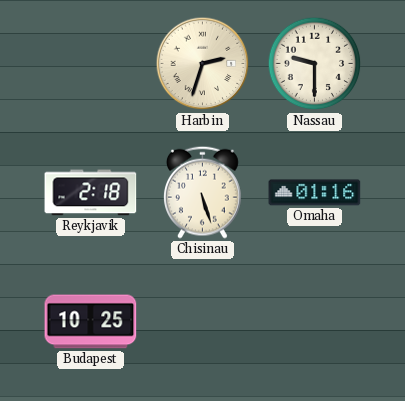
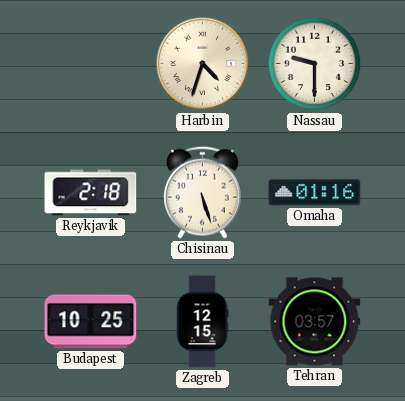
Harbin: 2:33 -> 4:33 (203, 64)
Zagreb: none -> 12:15 (202, 322)
Tehran: none -> 03:57 (315, 322)
